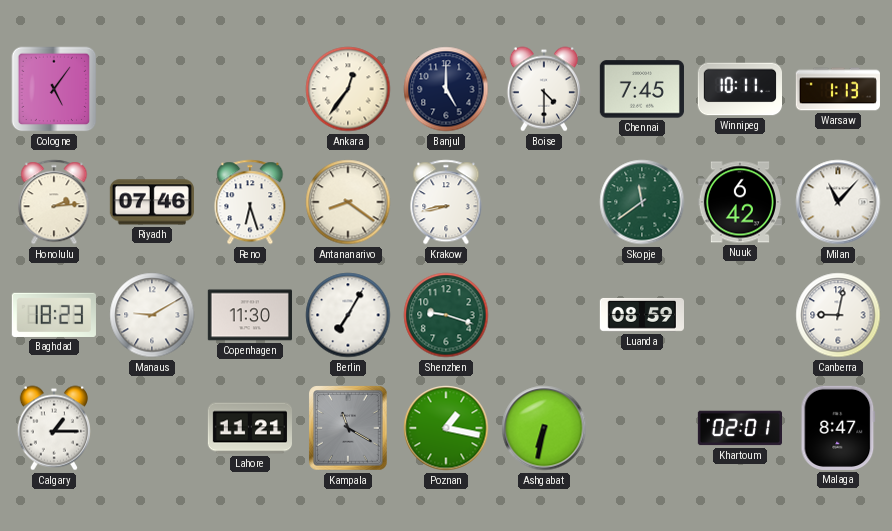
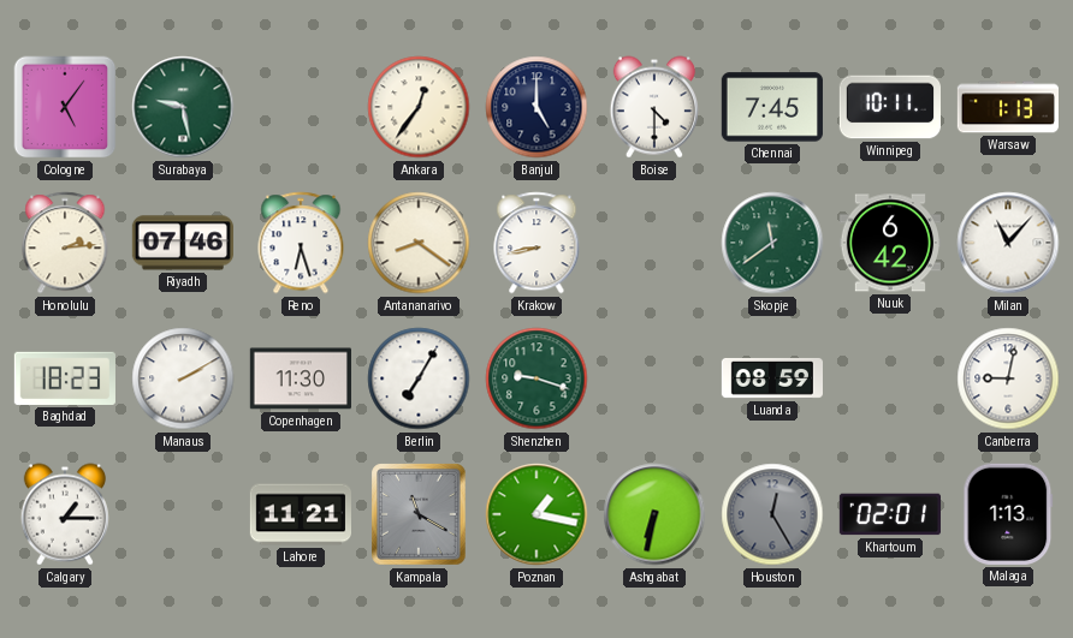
Surabaya: none -> 9:28 (183, 107)
Manaus: 9:10 -> 2:10 (183, 378)
Houston: none -> 12:25 (772, 514)
Malaga: 8:47 -> 1:13 (1008, 514)
